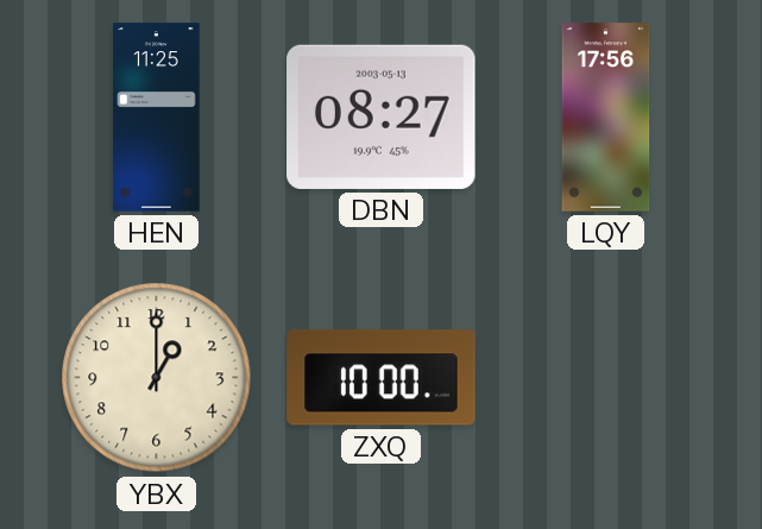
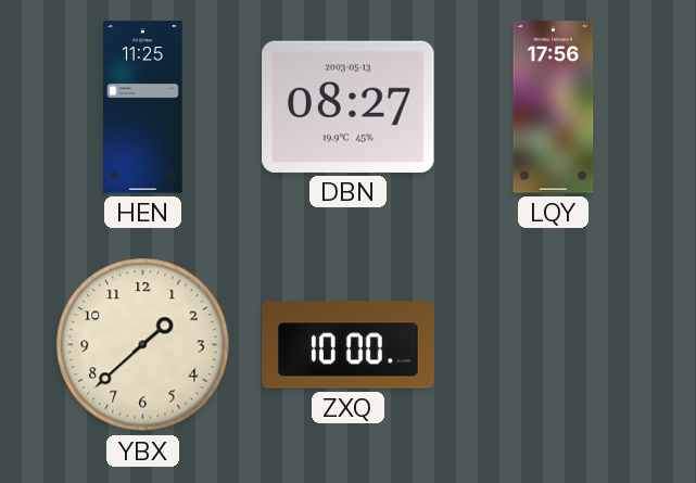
YBX: 1:00 -> 1:38 (143, 345)
